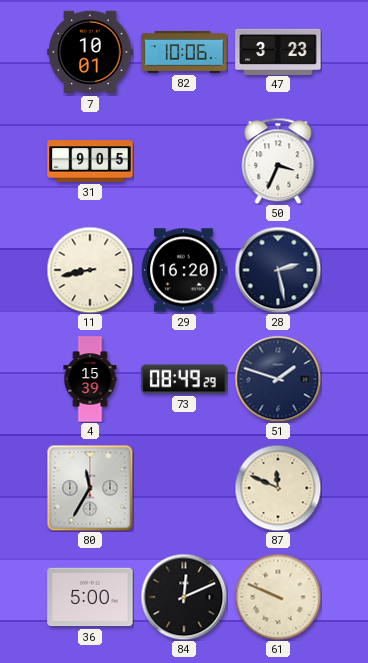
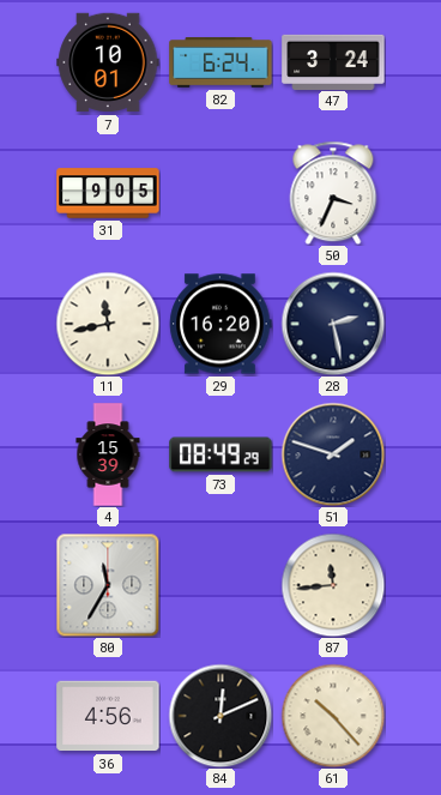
82: 10:06 -> 6:24 (220, 64)
47: 3:23 -> 3:24 (333, 61)
11: 8:43 -> 11:43 (108, 324)
87: 11:49 -> 11:44 (333, 585)
36: 5:00 -> 4:56 (108, 716)
61: 9:49 -> 10:23 (333, 716)
